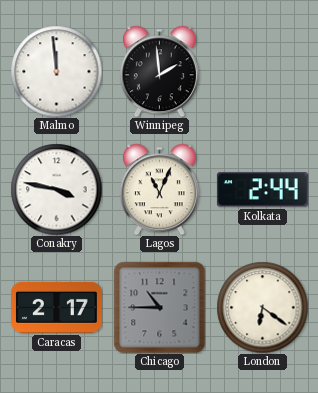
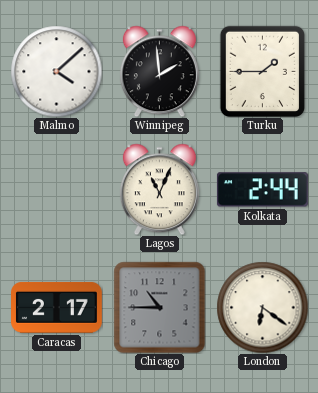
Malmo: 11:59 -> 4:08 (56, 71)
Turku: none -> 1:45 (262, 71)
Conakry: 3:47 -> none (56, 189)
